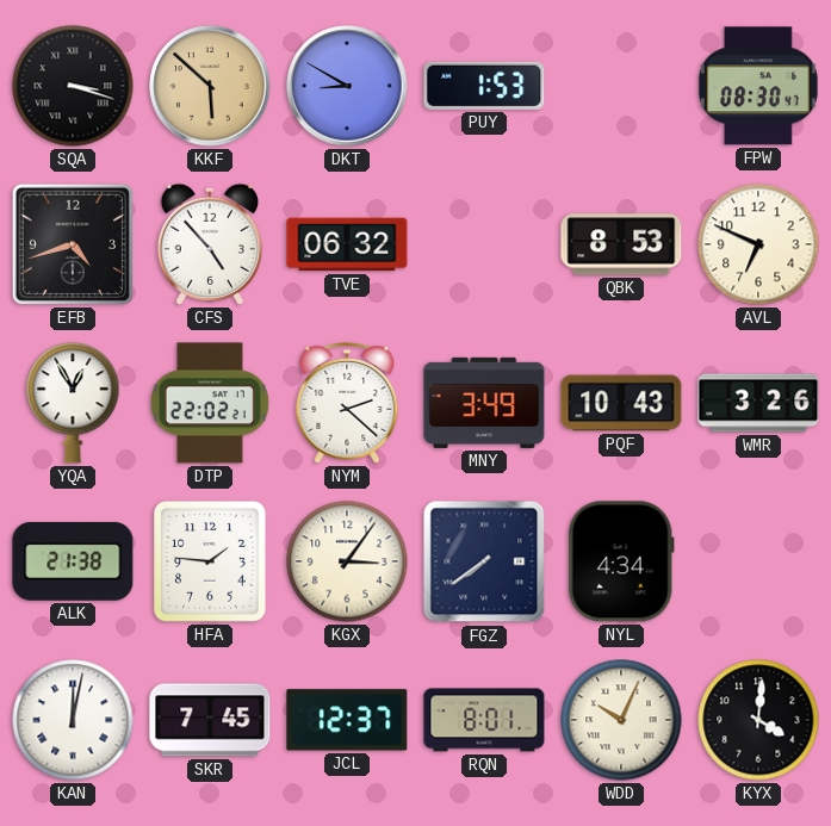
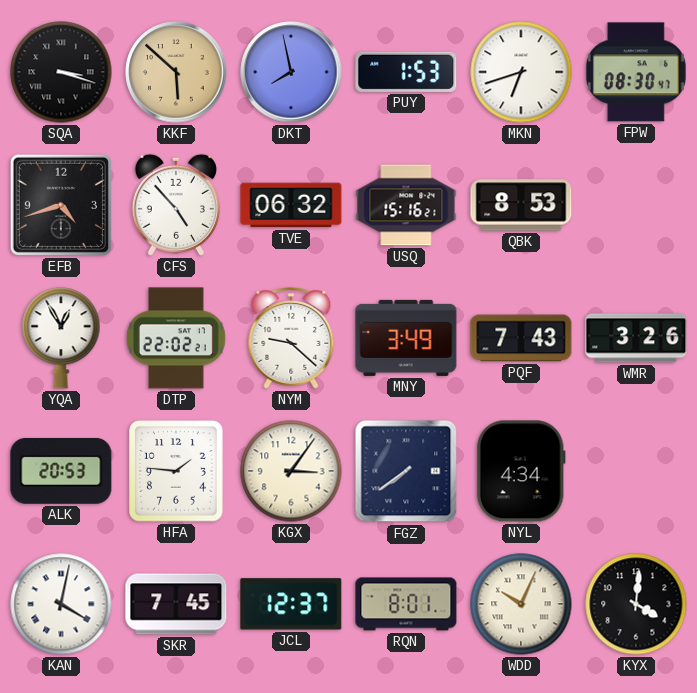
DKT: 8:50 -> 7:58 (291, 72)
MKN: none -> 6:42 (521, 72)
USQ: none -> 15:16 (406, 205)
AVL: 6:49 -> none (758, 244)
NYM: 2:22 -> 9:22 (291, 339)
PQF: 10:43 -> 7:43 (521, 338)
ALK: 21:38 -> 20:53 (61, 471)
KAN: 12:02 -> 4:02 (61, 604)
